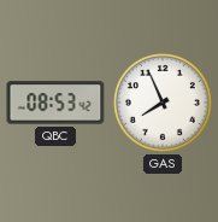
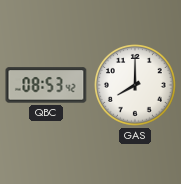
GAS: 7:56 -> 8:00 (136, 86)
